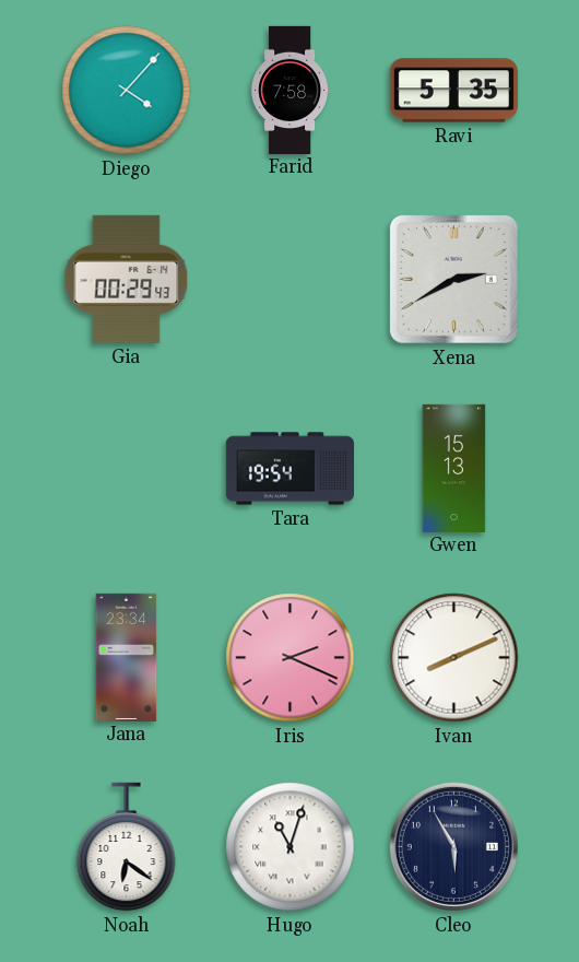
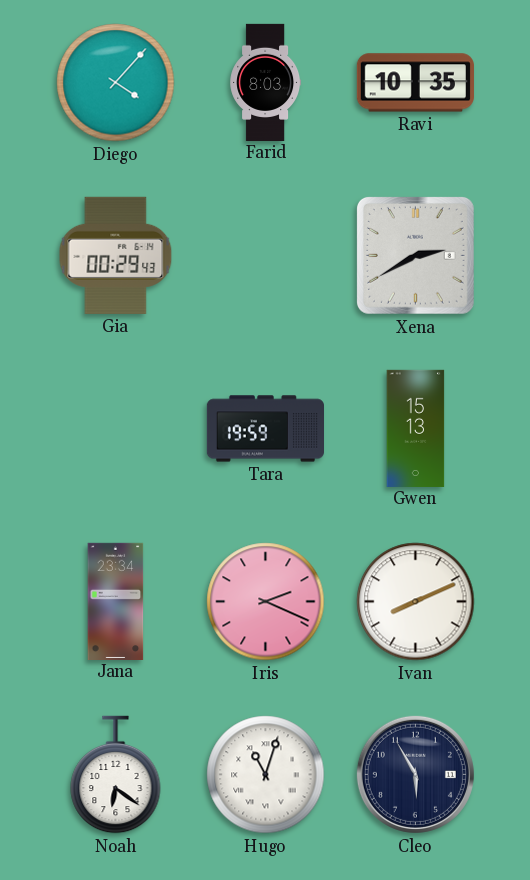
Farid: 7:58 -> 8:03 (266, 82)
Ravi: 5:35 -> 10:35 (415, 83)
Tara: 19:54 -> 19:59 (265, 429)
